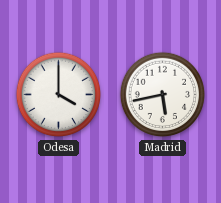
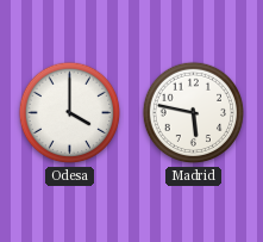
Madrid: 5:43 -> 5:47 (194, 113)
